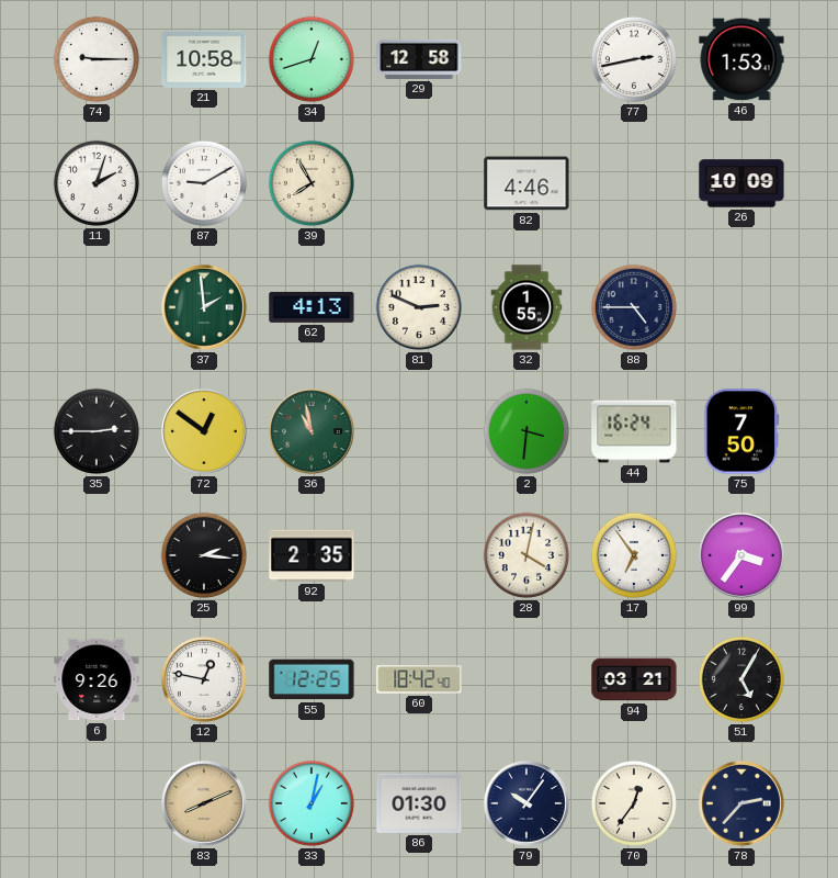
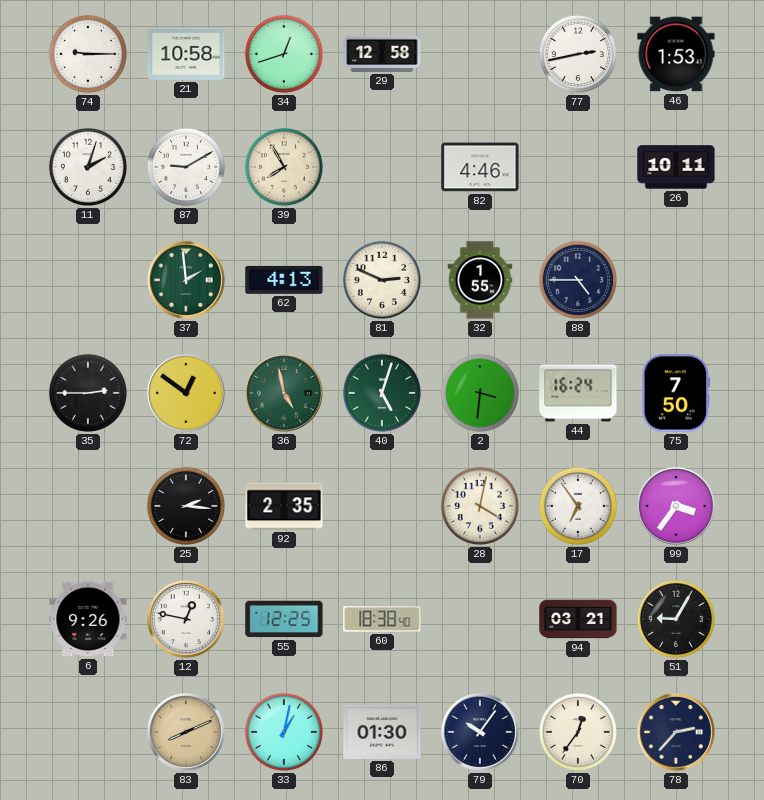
26: 10:09 -> 10:11 (676, 167)
36: 10:58 -> 4:58 (284, 393)
40: none -> 5:03 (382, 393)
60: 18:42 -> 18:38 (382, 619)
51: 5:05 -> 9:05 (676, 619)
